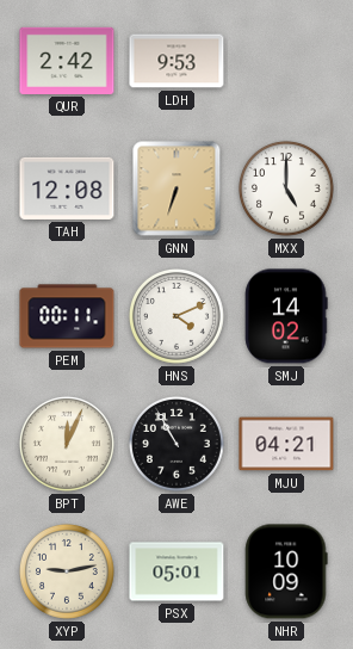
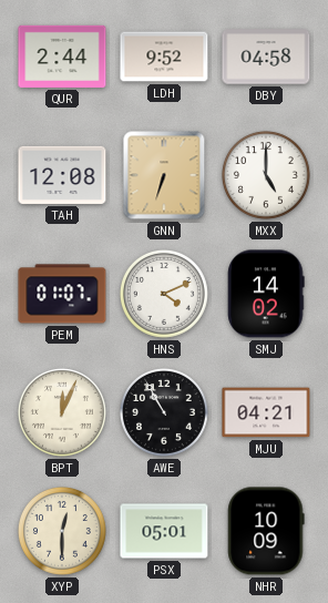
QUR: 2:42 -> 2:44 (62, 57)
LDH: 9:53 -> 9:52 (164, 57)
DBY: none -> 04:58 (266, 57)
PEM: 00:11 -> 01:07 (62, 294)
XYP: 9:13 -> 12:30 (62, 531)
